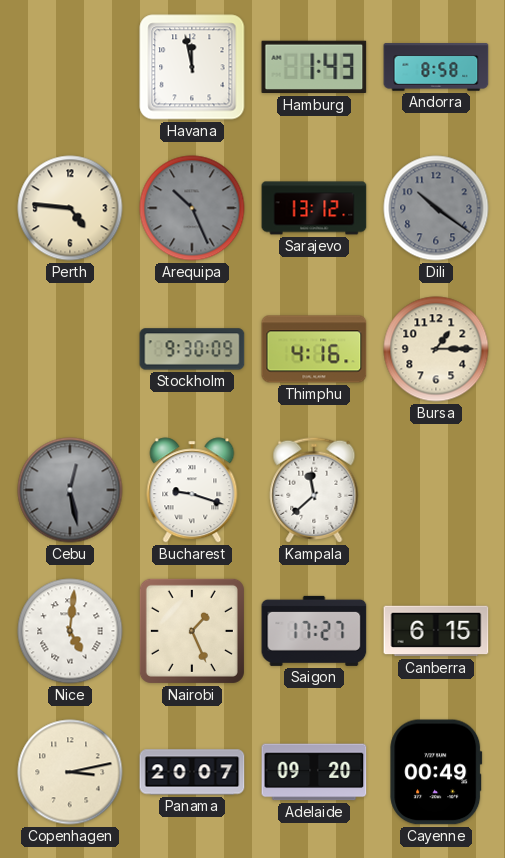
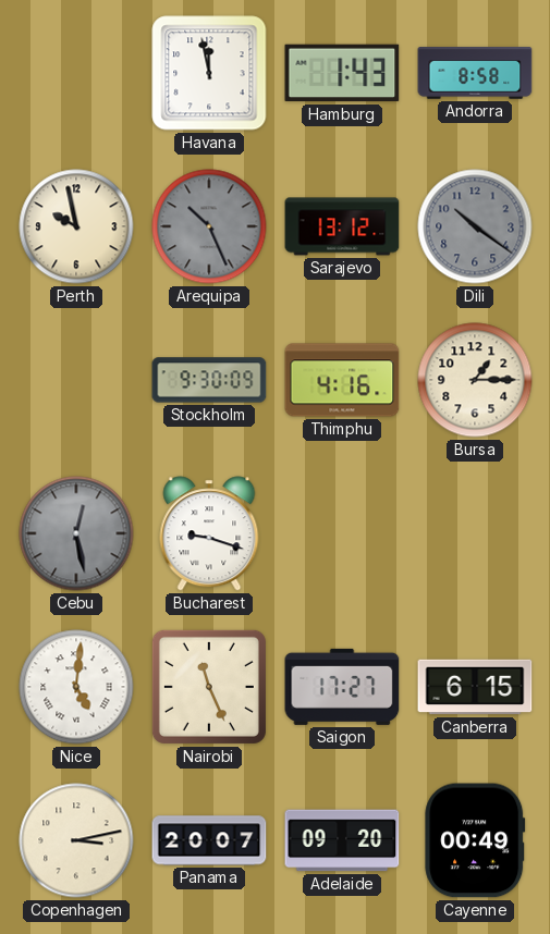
Perth: 4:46 -> 9:58 (76, 226)
Kampala: 11:38 -> none (314, 490)
Nairobi: 1:26 -> 11:26 (209, 687)
